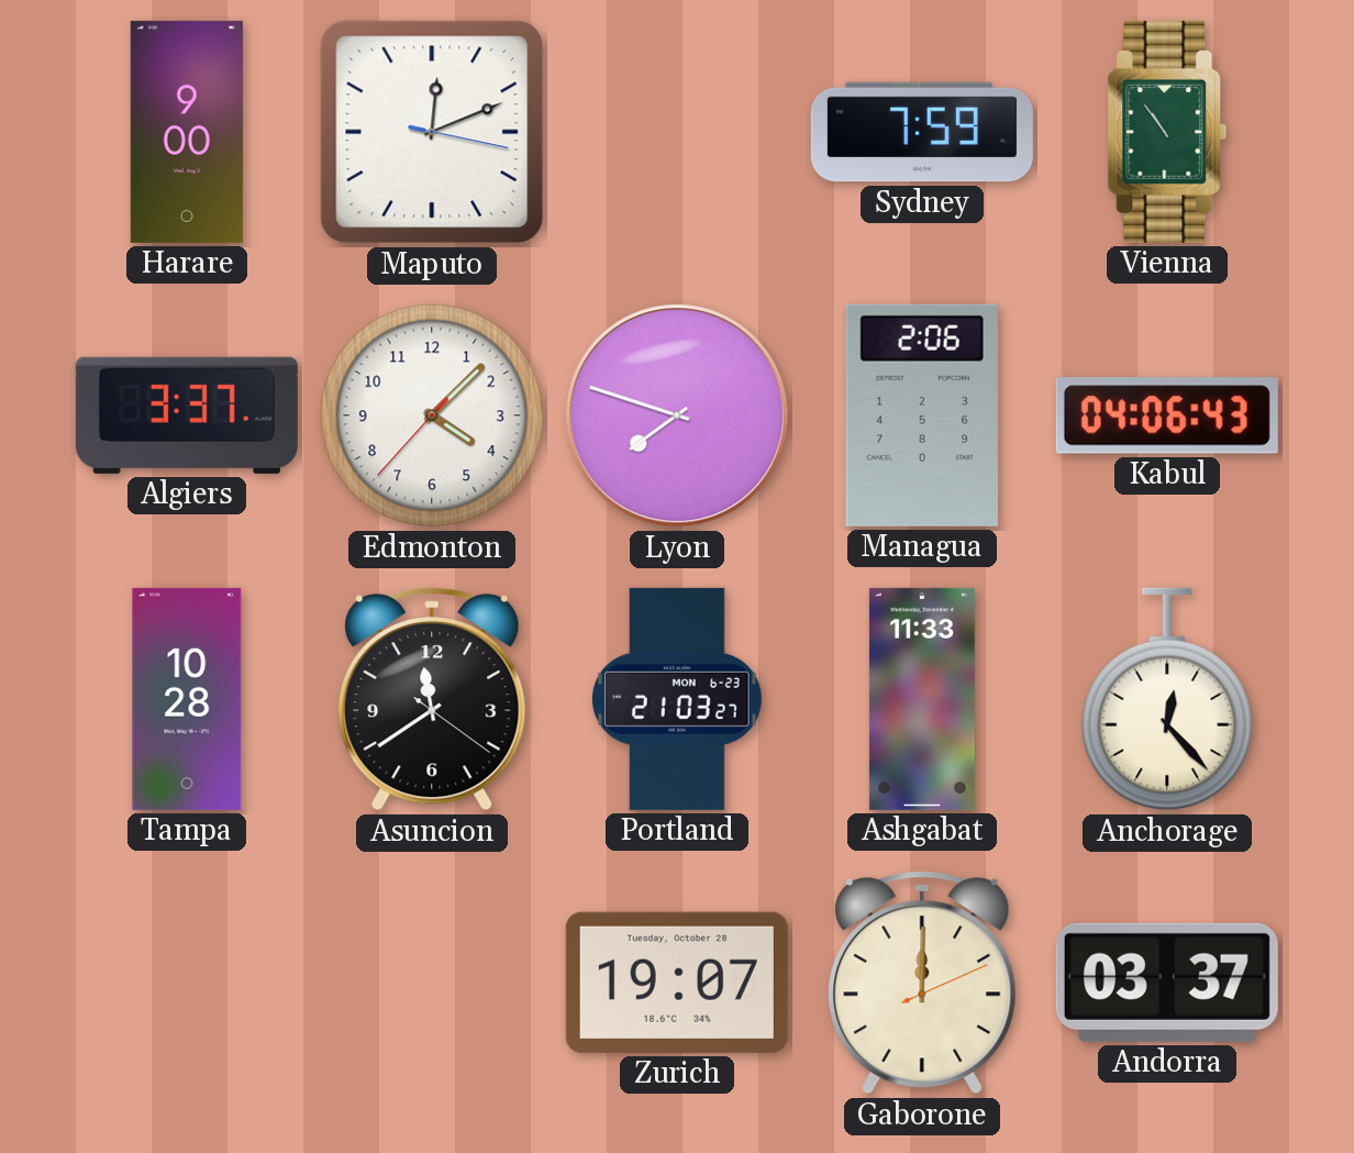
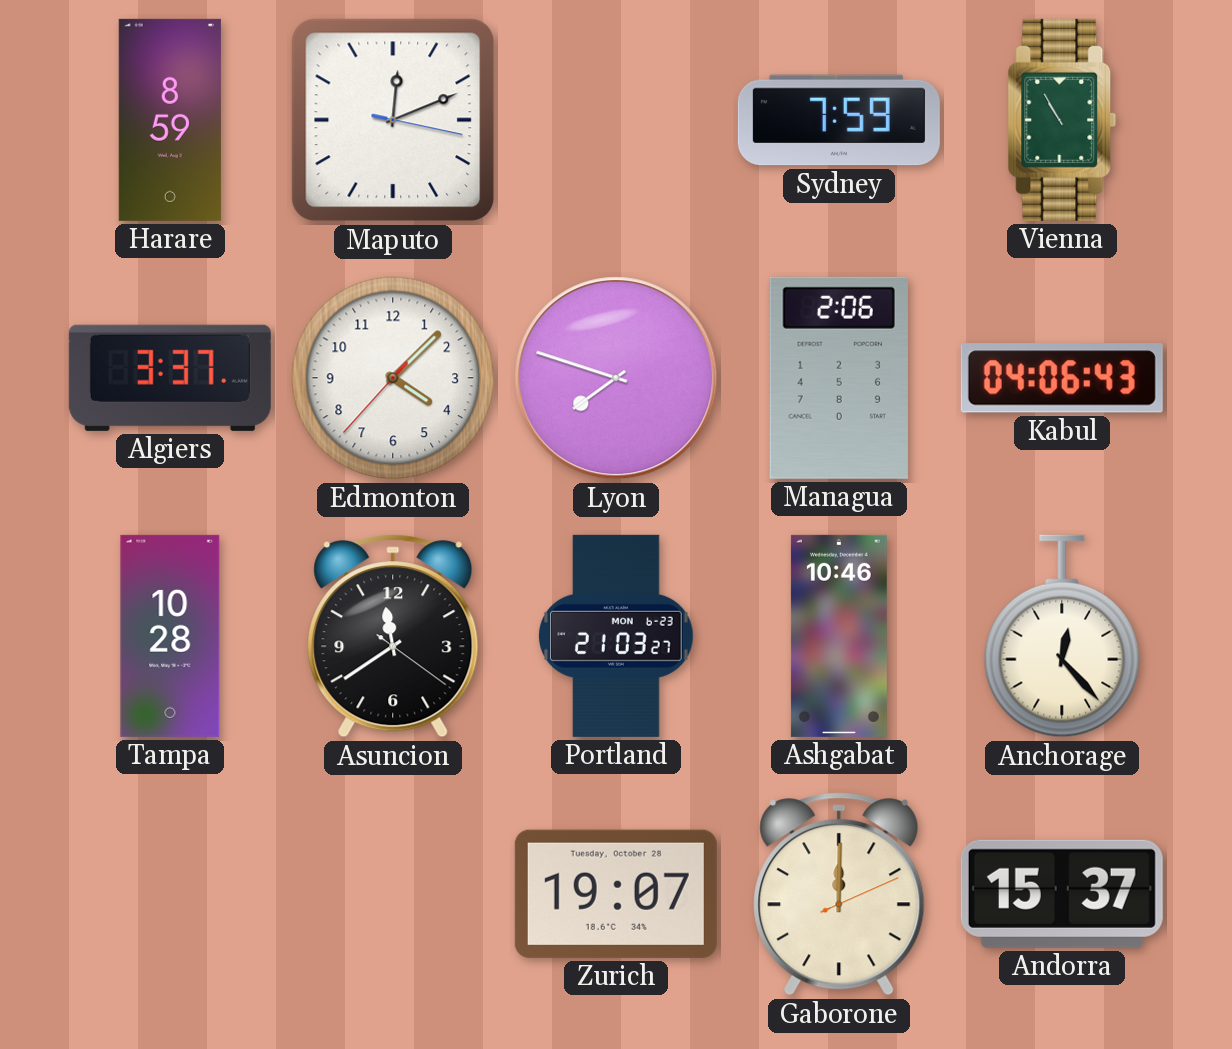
Harare: 9:00 -> 8:59 (170, 120)
Vienna: 10:54 -> 10:55 (1062, 120)
Ashgabat: 11:33 -> 10:46 (839, 636)
Andorra: 03:37 -> 15:37 (1062, 894)
